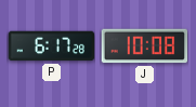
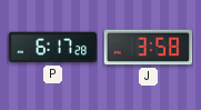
J: 10:08 -> 3:58 (148, 48)
